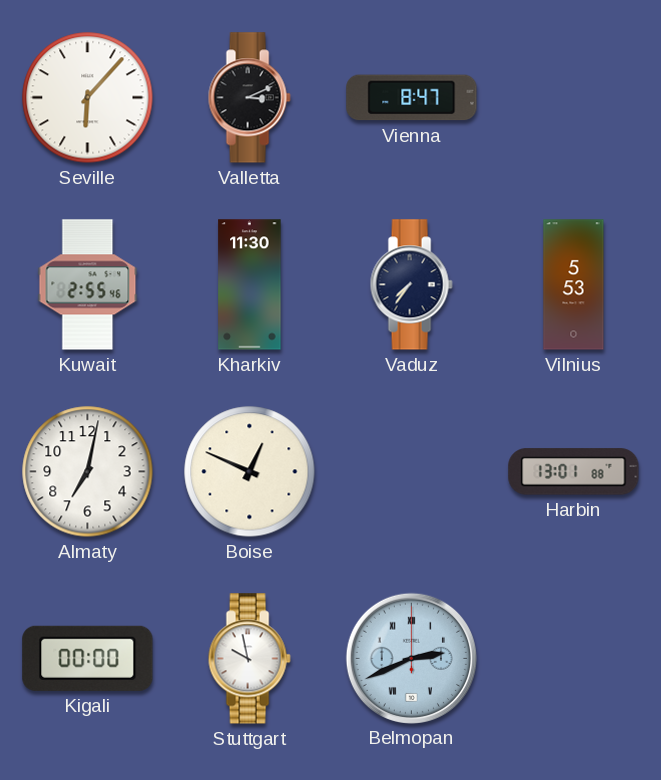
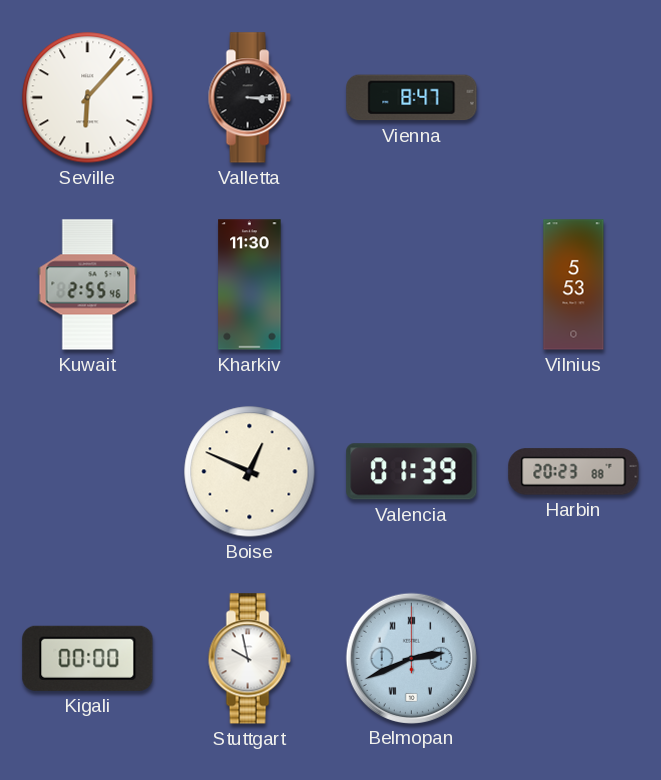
Valletta: 3:11 -> 3:15 (249, 98)
Vaduz: 7:36 -> none (411, 285)
Almaty: 7:02 -> none (88, 472)
Valencia: none -> 01:39 (412, 472)
Harbin: 13:01 -> 20:23 (574, 472)
